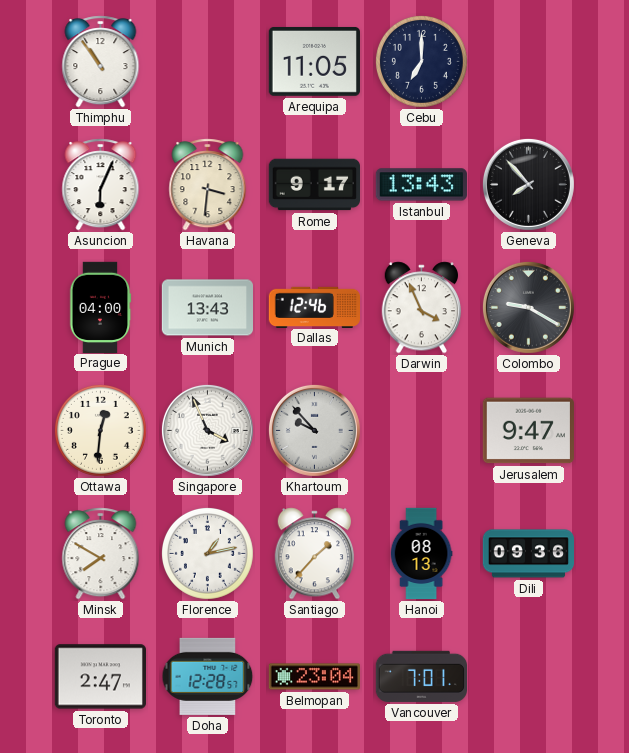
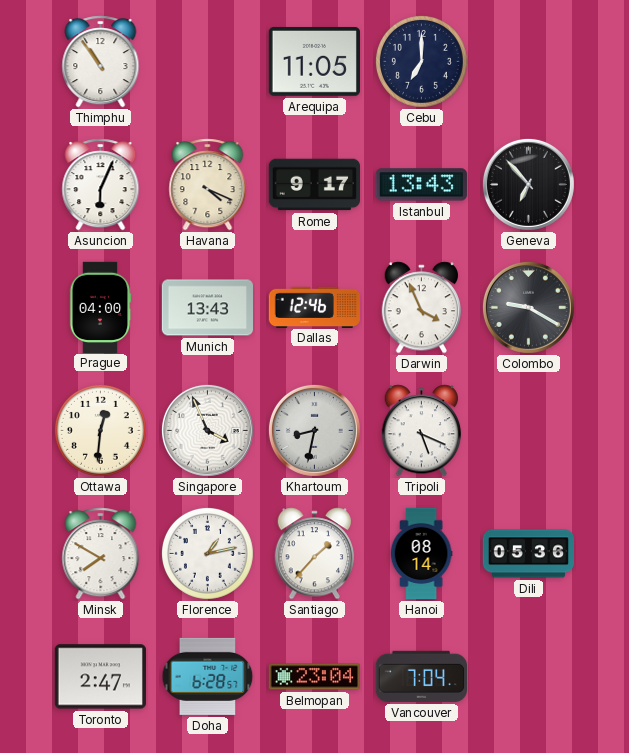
Havana: 3:31 -> 4:19 (208, 185)
Geneva: 7:53 -> 6:53 (528, 184)
Khartoum: 9:53 -> 8:32 (314, 430)
Tripoli: none -> 5:19 (422, 431)
Jerusalem: 9:47 -> none (528, 431)
Hanoi: 08:13 -> 08:14 (421, 554)
Dili: 09:36 -> 05:36 (529, 554)
Doha: 12:28 -> 6:28 (208, 676)
Vancouver: 7:01 -> 7:04 (421, 676)
